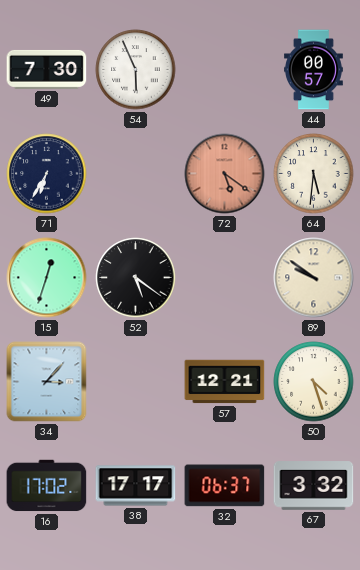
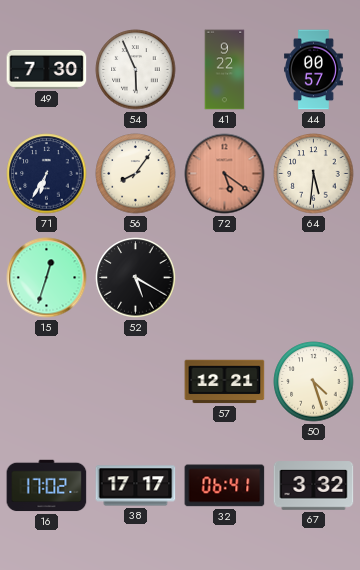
41: none -> 9:22 (225, 70)
56: none -> 8:06 (136, 174)
52: 5:21 -> 5:20 (136, 278)
89: 9:51 -> none (314, 278)
34: 3:07 -> none (47, 382)
32: 06:37 -> 06:41 (225, 486)
